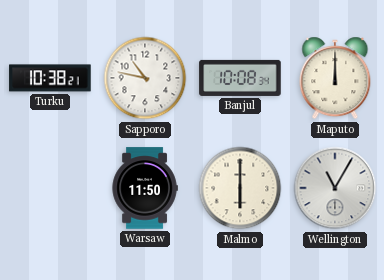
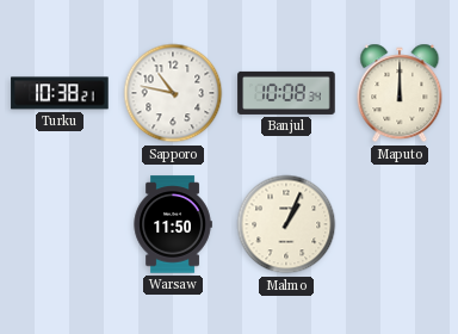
Malmo: 6:00 -> 1:04 (286, 224)
Wellington: 11:05 -> none (335, 188)
